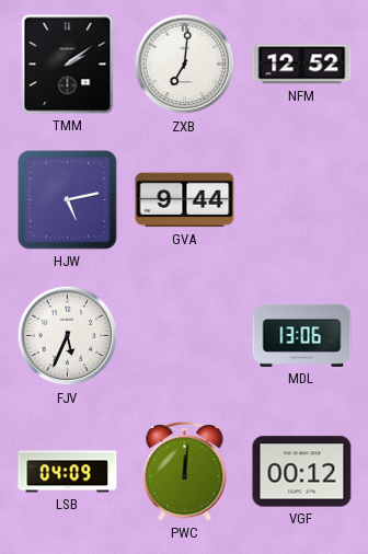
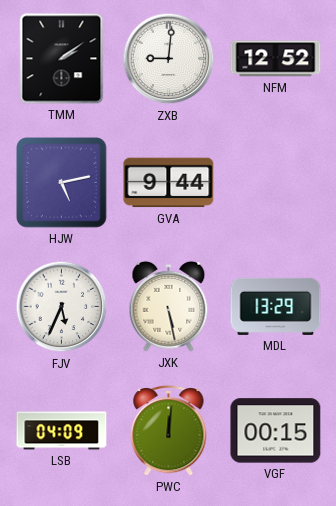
ZXB: 7:01 -> 9:01 (169, 59)
JXK: none -> 5:28 (169, 306)
MDL: 13:06 -> 13:29 (276, 306)
VGF: 00:12 -> 00:15 (276, 431)
